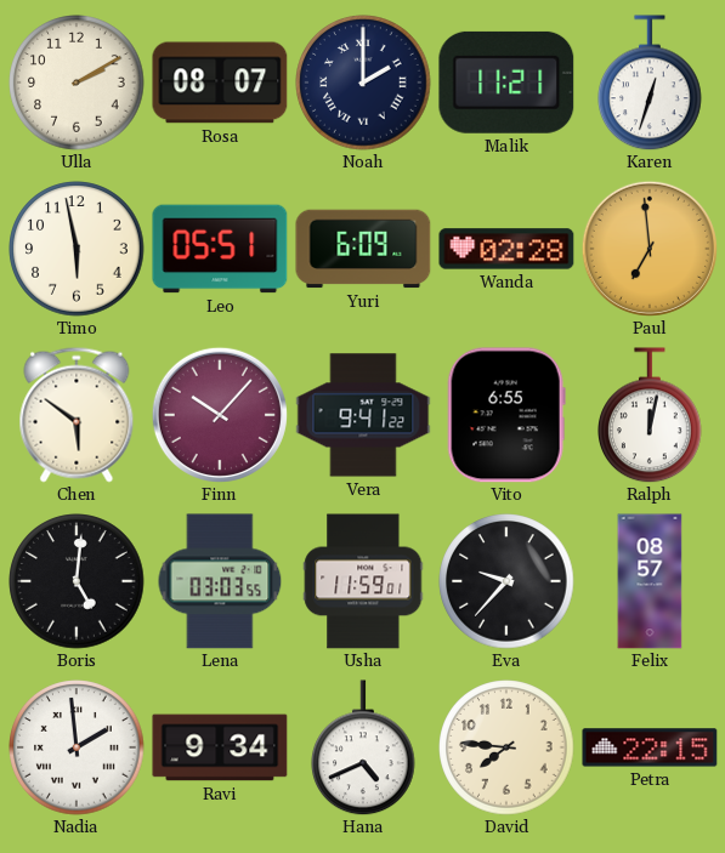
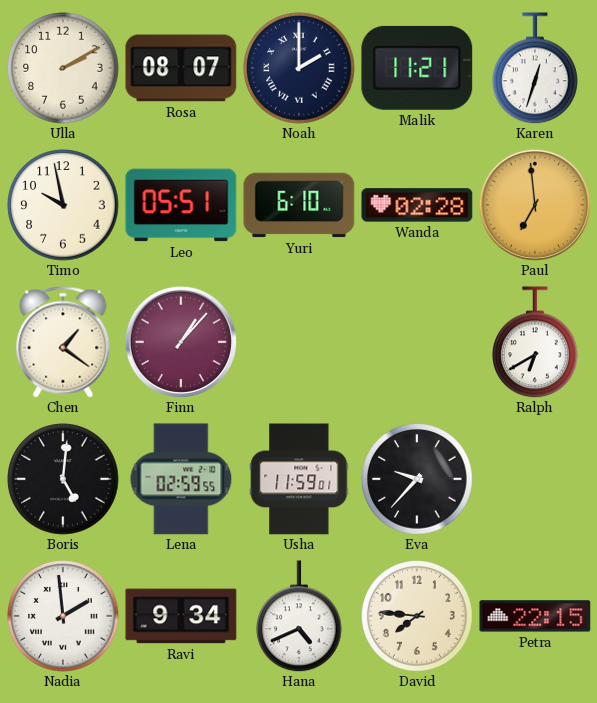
Timo: 5:58 -> 9:58 (63, 205)
Yuri: 6:09 -> 6:10 (299, 205)
Chen: 5:51 -> 1:21 (63, 342)
Finn: 10:07 -> 1:07 (181, 342)
Vera: 9:41 -> none (363, 415)
Vito: 6:55 -> none (506, 415)
Ralph: 12:02 -> 6:40 (536, 342)
Lena: 03:03 -> 02:59 (181, 479)
Felix: 08:57 -> none (650, 581)
